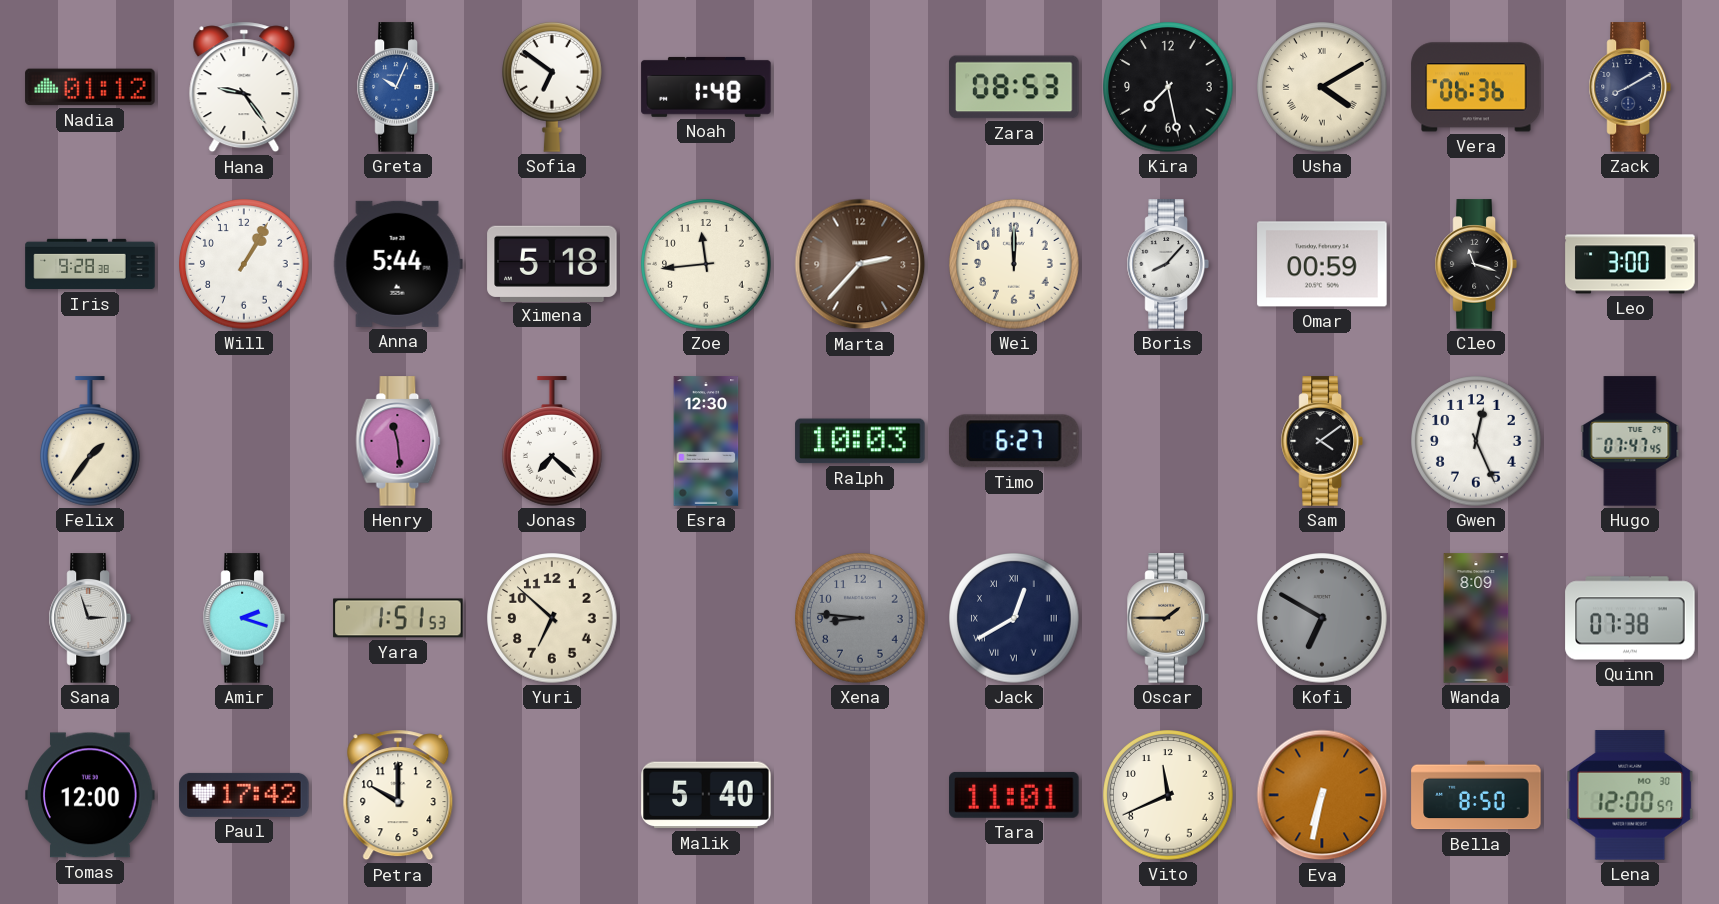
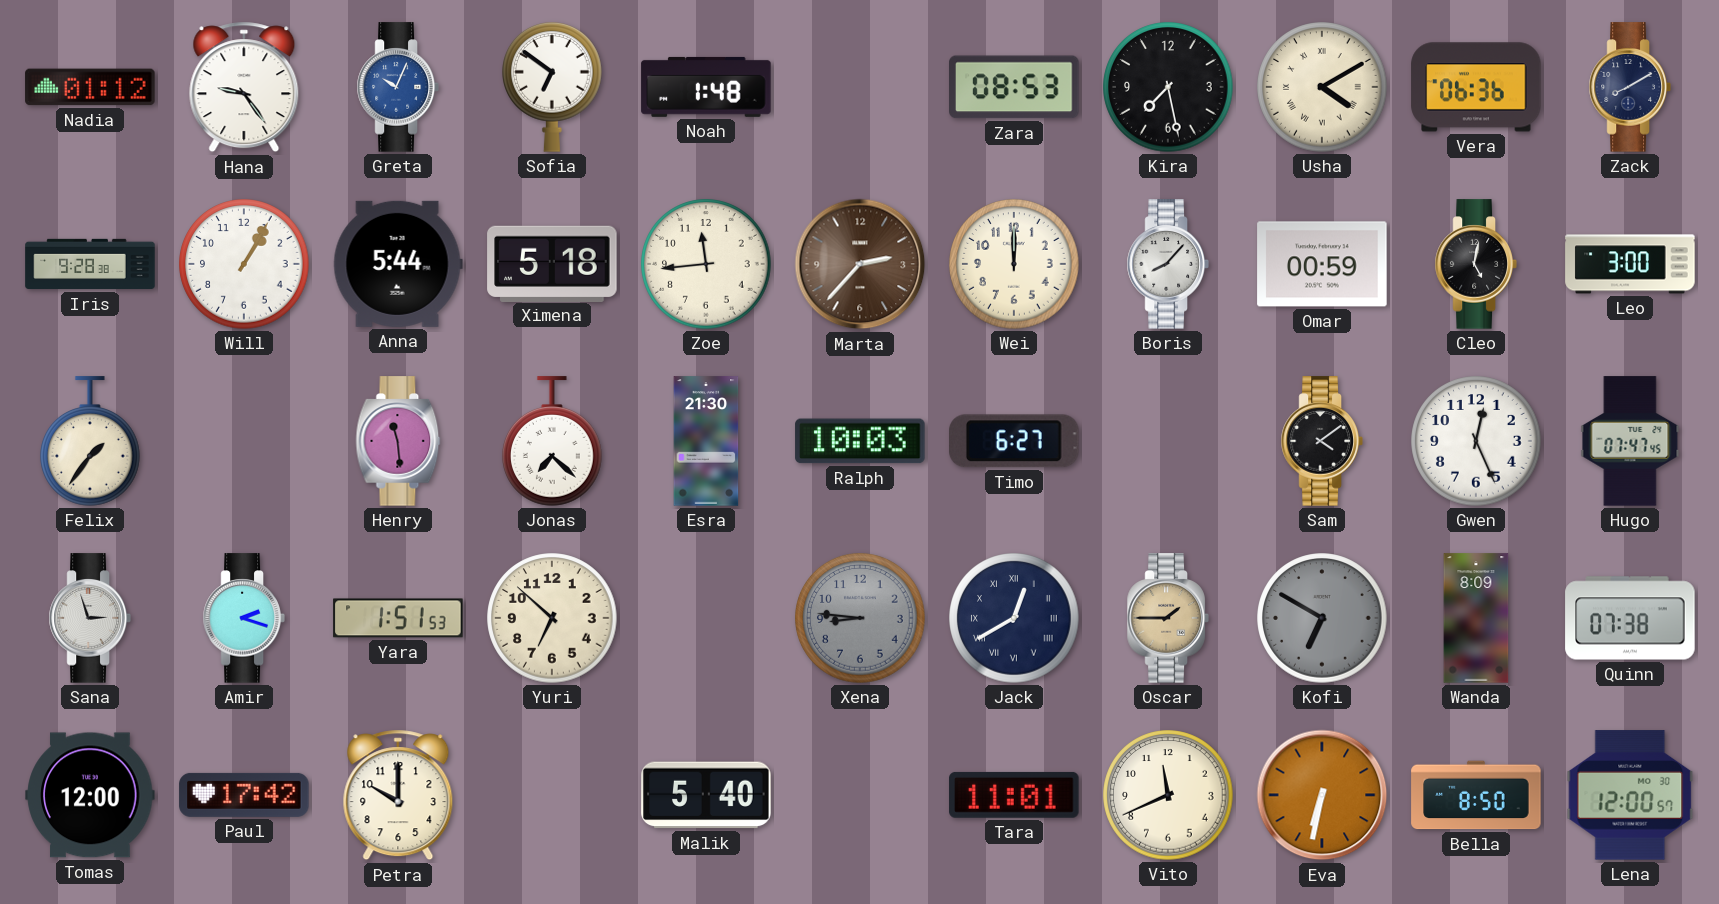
Cleo: 11:18 -> 5:02 (1476, 264)
Esra: 12:30 -> 21:30 (706, 441)
